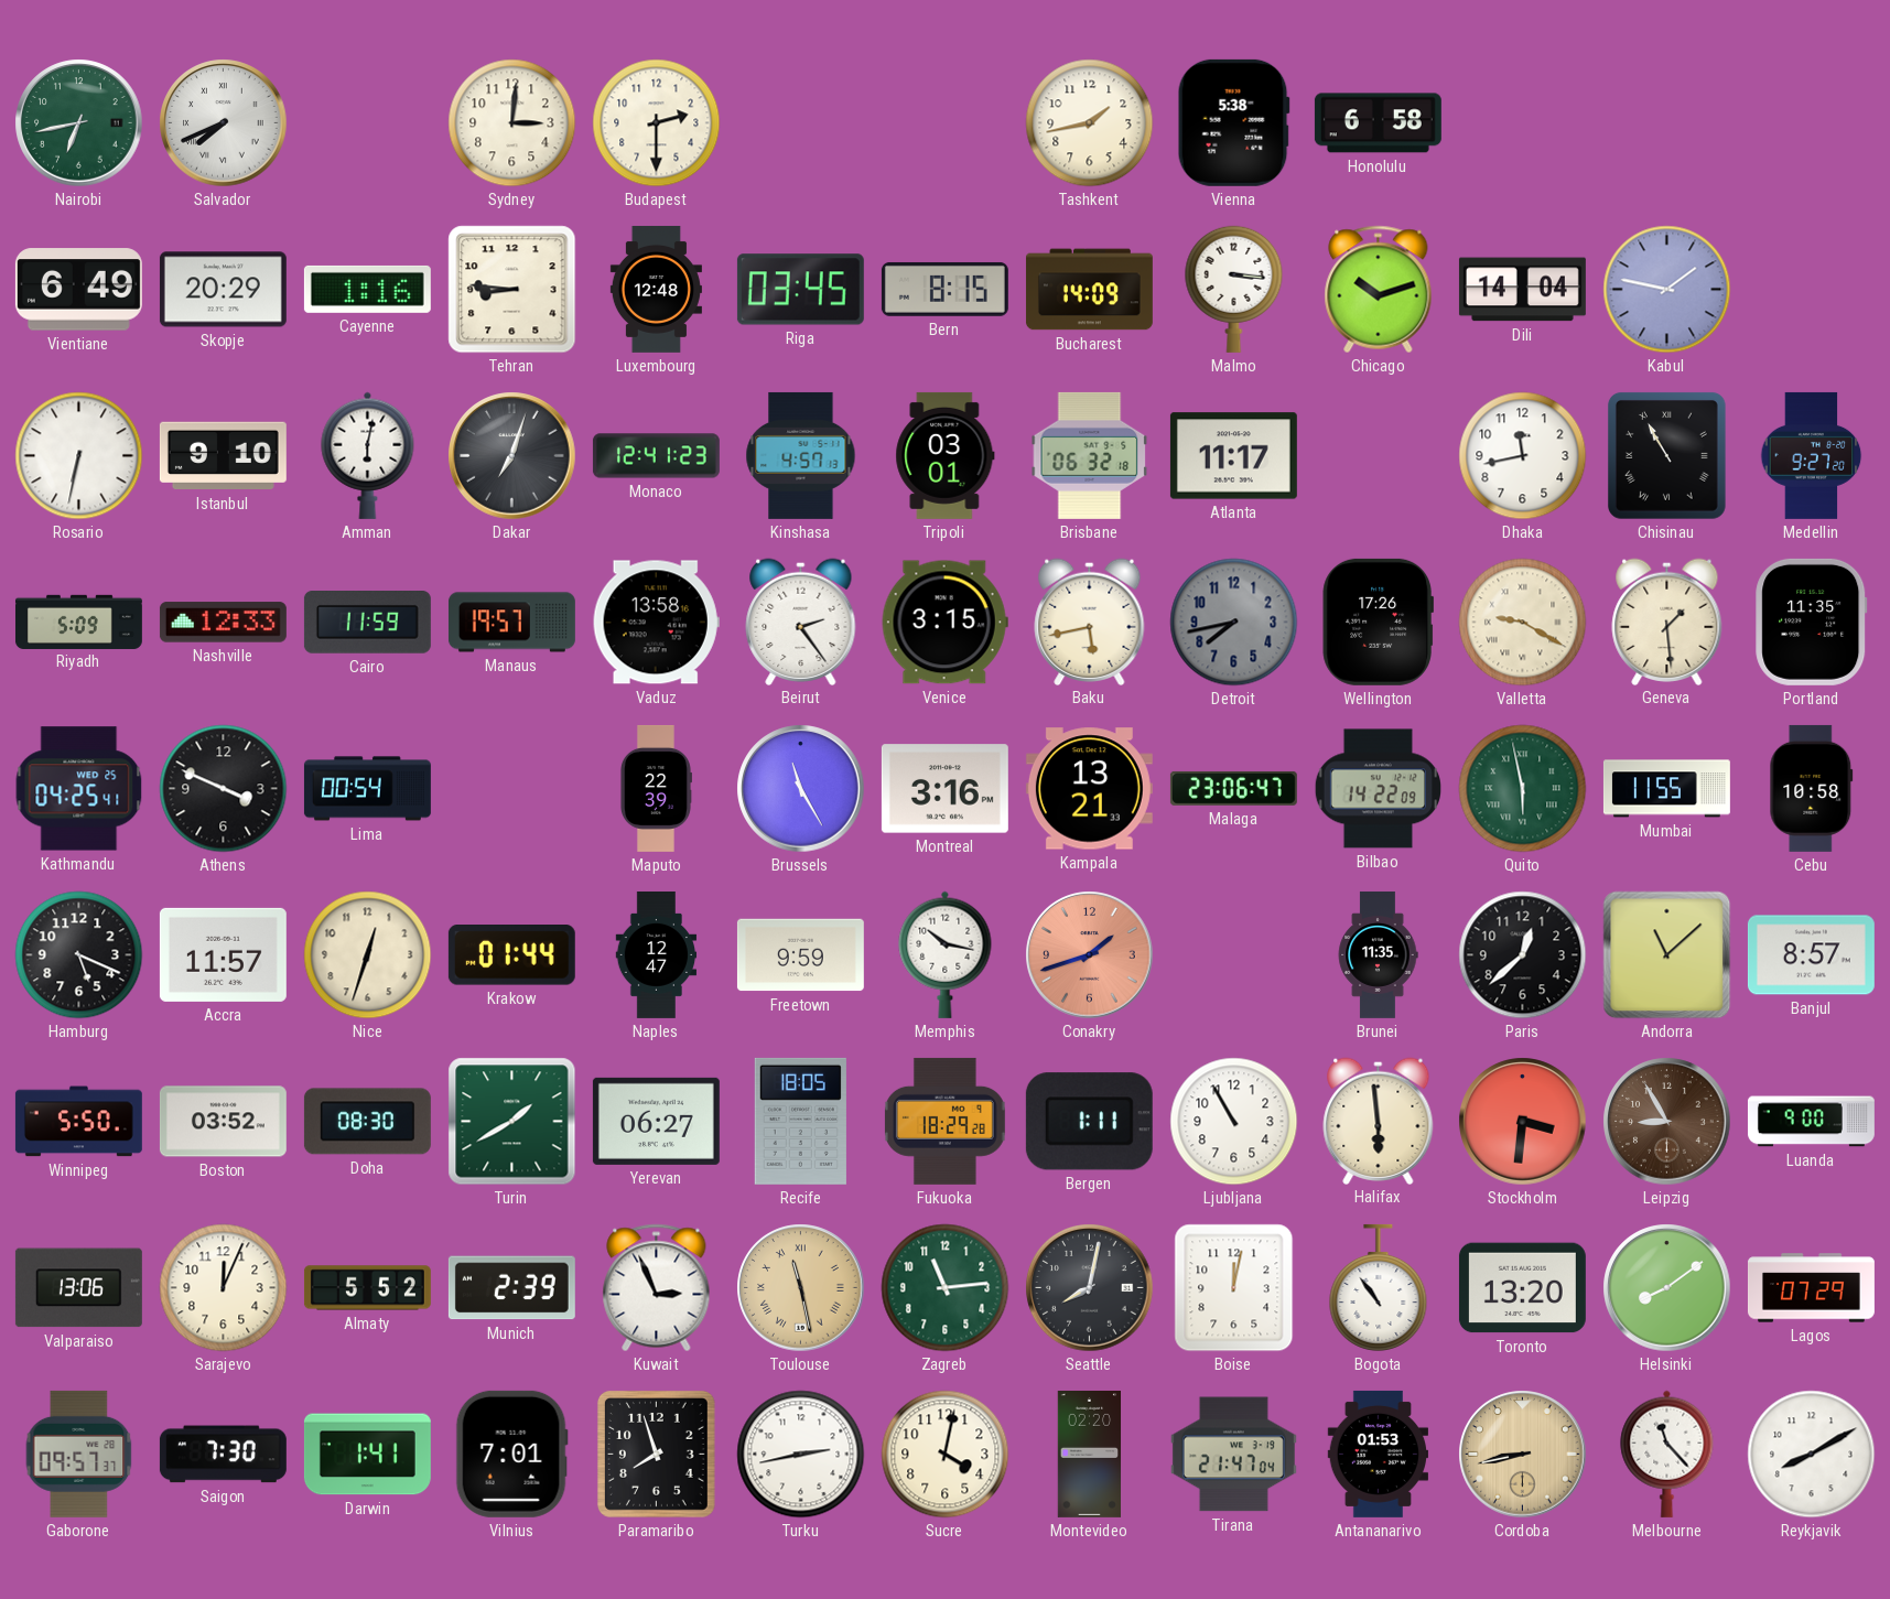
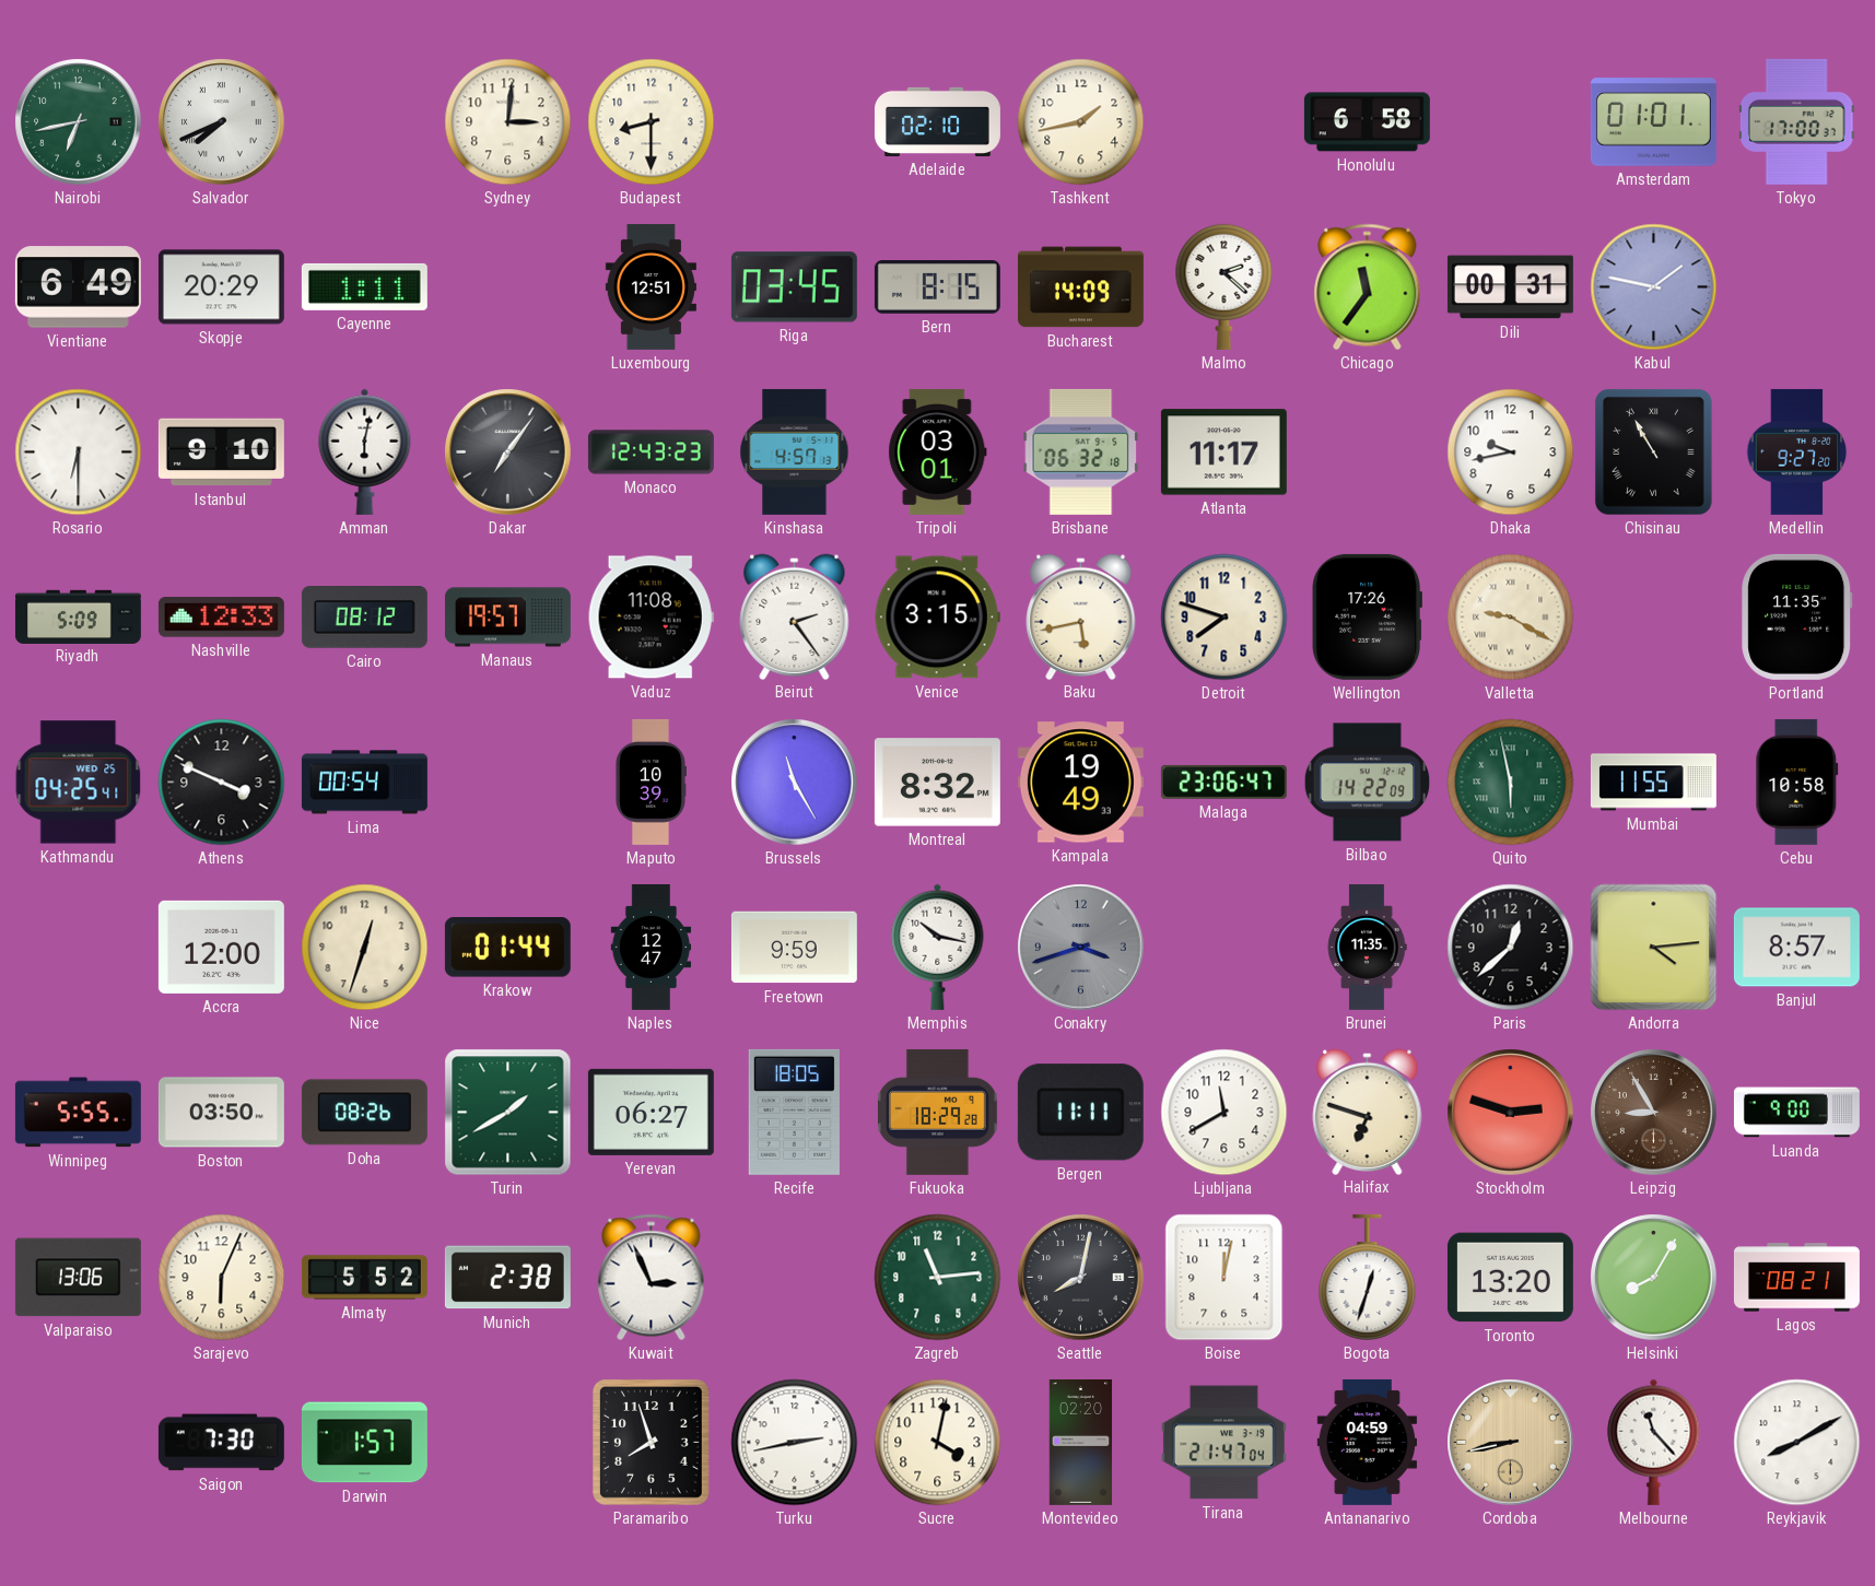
Budapest: 2:30 -> 8:30 (652, 122)
Adelaide: none -> 02:10 (937, 121)
Vienna: 5:38 -> none (1233, 122)
Amsterdam: none -> 01:01 (1653, 122)
Tokyo: none -> 17:00 (1796, 121)
Cayenne: 1:16 -> 1:11 (364, 286)
Tehran: 8:46 -> none (512, 290)
Luxembourg: 12:48 -> 12:51 (651, 286)
Malmo: 3:16 -> 2:22 (1224, 286)
Chicago: 10:12 -> 11:36 (1368, 287)
Dili: 14:04 -> 00:31 (1510, 287)
Rosario: 6:32 -> 6:30 (79, 453)
Dakar: 7:03 -> 7:06 (508, 453)
Monaco: 12:41 -> 12:43 (651, 453)
Dhaka: 11:43 -> 9:43 (1511, 453)
Cairo: 11:59 -> 08:12 (364, 618)
Vaduz: 13:58 -> 11:08 (651, 618)
Detroit: 7:43 -> 7:48 (1224, 618)
Detroit dial: grey -> cream (1224, 618)
Geneva: 1:29 -> none (1667, 622)
Maputo: 22:39 -> 10:39 (651, 782)
Montreal: 3:16 -> 8:32 (937, 783)
Kampala: 13:21 -> 19:49 (1080, 783)
Hamburg: 5:19 -> none (79, 955)
Accra: 11:57 -> 12:00 (221, 947)
Conakry: 1:42 -> 3:42 (1081, 948)
Conakry dial: salmon -> grey (1081, 948)
Andorra: 11:08 -> 4:14 (1654, 948)
Winnipeg: 5:50 -> 5:55 (78, 1113)
Boston: 03:52 -> 03:50 (221, 1113)
Doha: 08:30 -> 08:26 (364, 1113)
Bergen: 1:11 -> 11:11 (1080, 1113)
Ljubljana: 10:55 -> 11:40 (1224, 1113)
Halifax: 5:59 -> 6:48 (1368, 1112)
Stockholm: 3:31 -> 2:48 (1511, 1113)
Sarajevo: 12:04 -> 6:04 (222, 1278)
Munich: 2:39 -> 2:38 (507, 1278)
Toulouse: 11:28 -> none (801, 1288)
Bogota: 10:54 -> 12:33 (1368, 1277)
Helsinki: 8:09 -> 8:05 (1654, 1278)
Lagos: 07:29 -> 08:21 (1796, 1278)
Gaborone: 09:57 -> none (79, 1454)
Darwin: 1:41 -> 1:57 (364, 1443)
Vilnius: 7:01 -> none (511, 1454)
Antananarivo: 01:53 -> 04:59 (1367, 1442)
